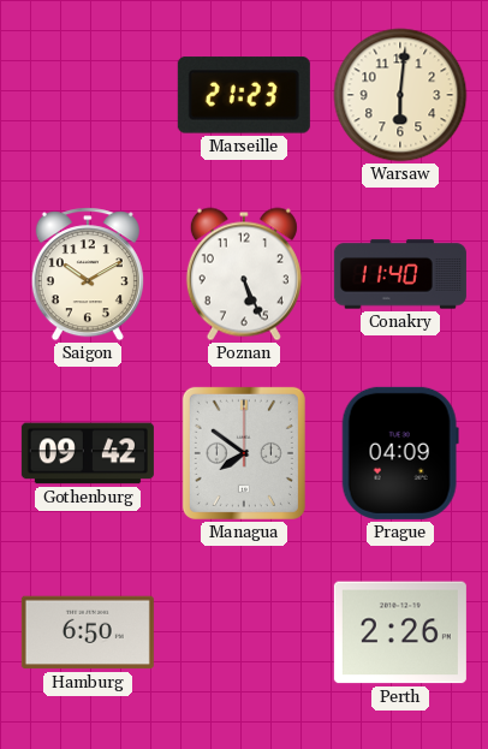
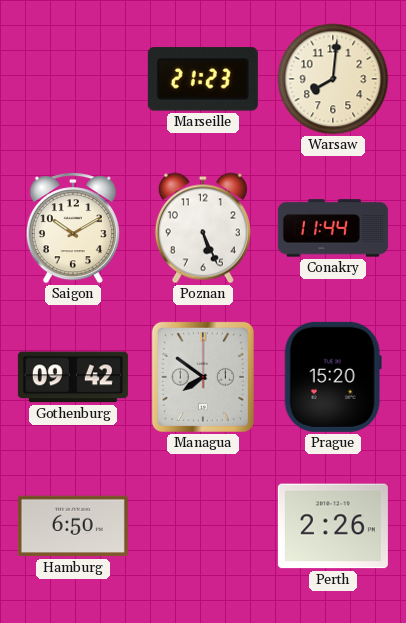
Warsaw: 6:01 -> 8:01 (333, 79)
Conakry: 11:40 -> 11:44 (333, 228)
Prague: 04:09 -> 15:20 (333, 377)
